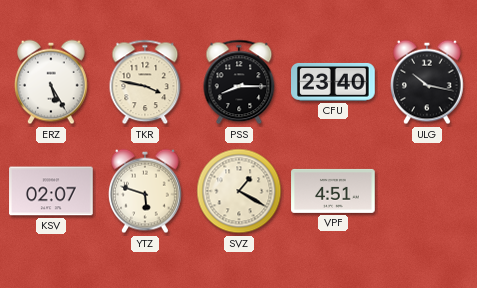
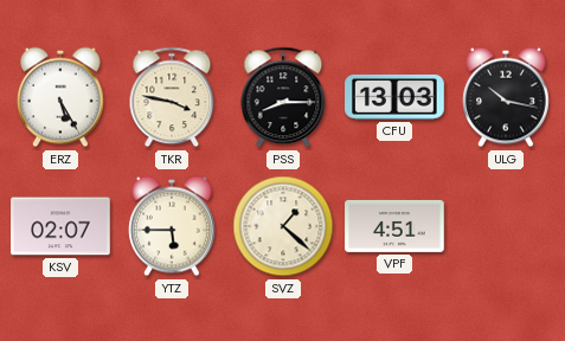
CFU: 23:40 -> 13:03 (394, 97)
YTZ: 5:48 -> 5:45 (173, 226)
SVZ: 1:20 -> 1:22 (283, 226)
